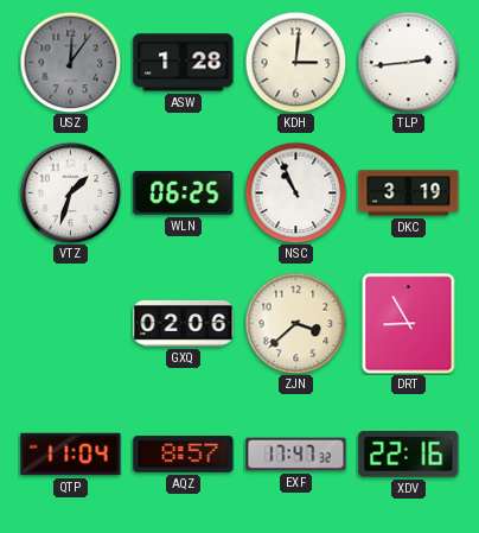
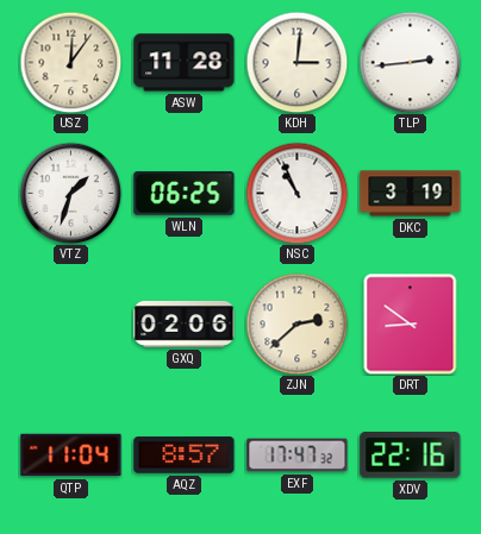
USZ dial: grey -> cream (70, 62)
ASW: 1:28 -> 11:28 (185, 63)
ZJN: 3:38 -> 2:38 (296, 323)
DRT: 8:55 -> 8:51 (411, 323)
